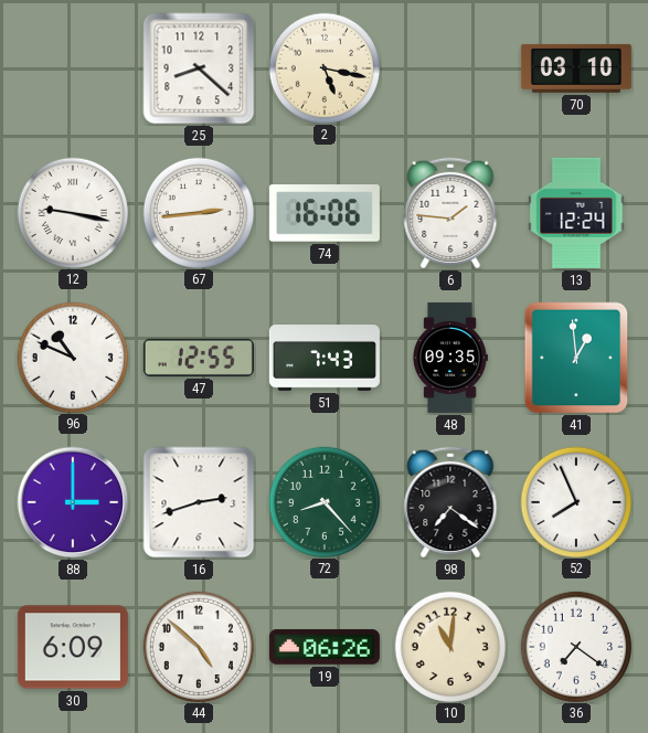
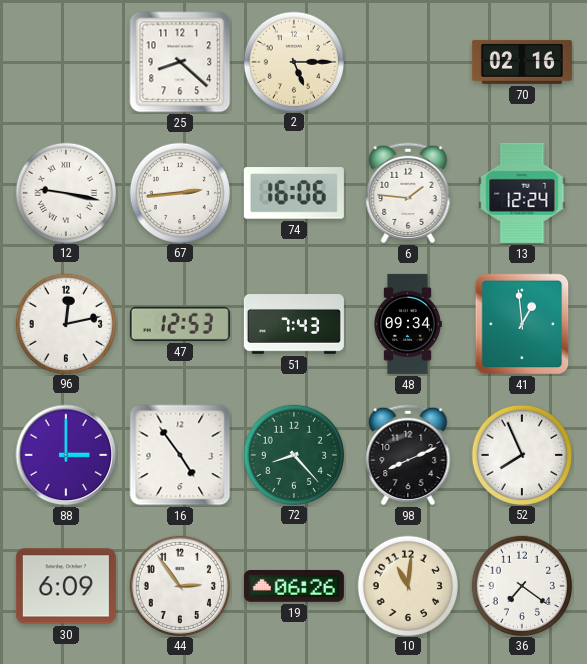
2: 5:17 -> 5:15 (293, 61)
70: 03:10 -> 02:16 (522, 62)
96: 10:49 -> 12:13 (65, 323)
47: 12:55 -> 12:53 (180, 324)
48: 09:35 -> 09:34 (408, 324)
16: 2:42 -> 4:54 (180, 455)
98: 7:21 -> 8:11 (408, 455)
44: 4:52 -> 2:54 (179, 585)
